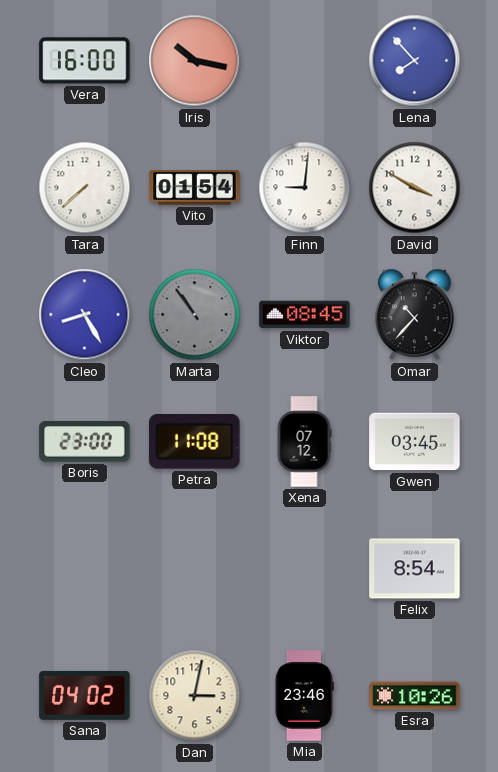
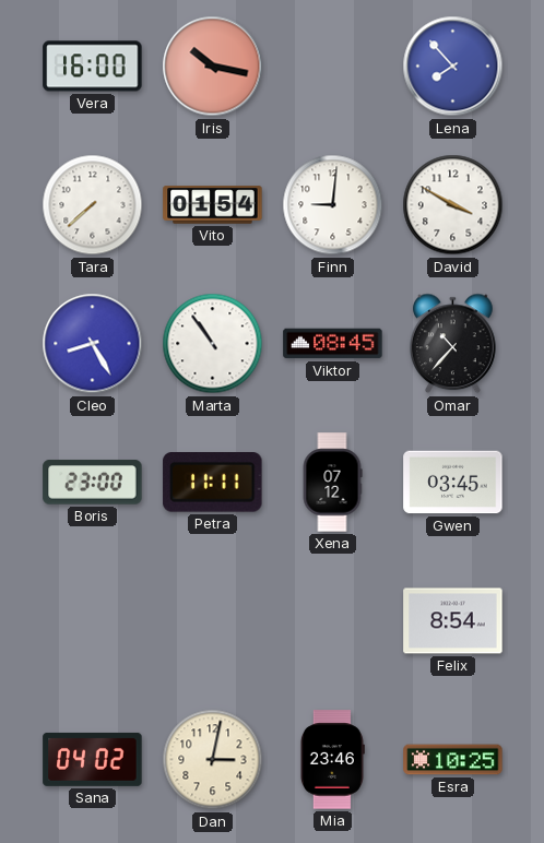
Marta dial: grey -> white (213, 344)
Petra: 11:08 -> 11:11 (213, 483)
Esra: 10:26 -> 10:25 (453, 760)
